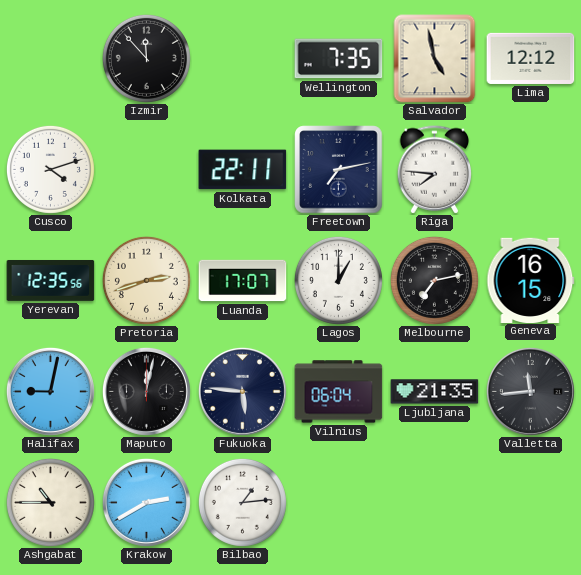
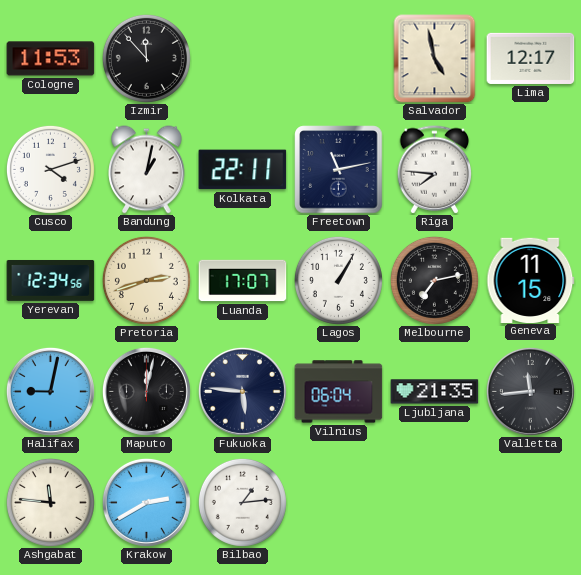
Cologne: none -> 11:53 (51, 59)
Wellington: 7:35 -> none (339, 59)
Lima: 12:12 -> 12:17 (531, 58)
Bandung: none -> 1:02 (147, 170)
Freetown: 7:13 -> 11:13 (339, 170)
Yerevan: 12:35 -> 12:34 (51, 280)
Lagos: 1:00 -> 1:05 (338, 280)
Geneva: 16:15 -> 11:15 (531, 280)
Ashgabat: 10:45 -> 11:46 (50, 502)
